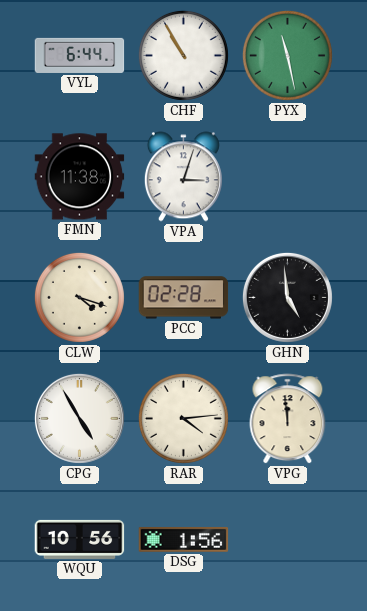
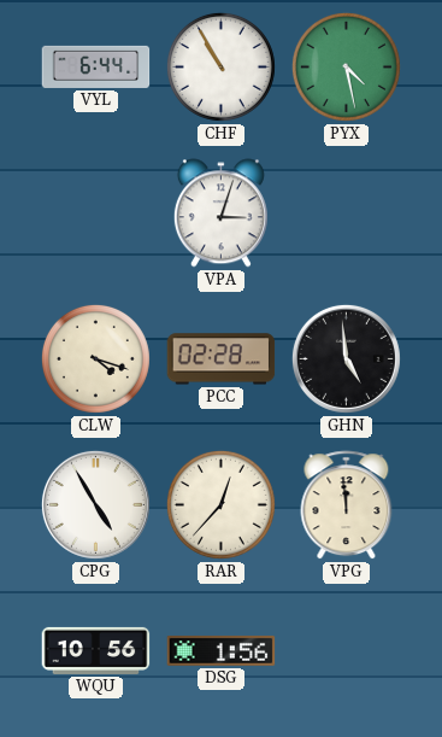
PYX: 11:28 -> 4:28 (346, 66)
FMN: 11:38 -> none (80, 177)
RAR: 4:14 -> 12:37 (220, 504)
